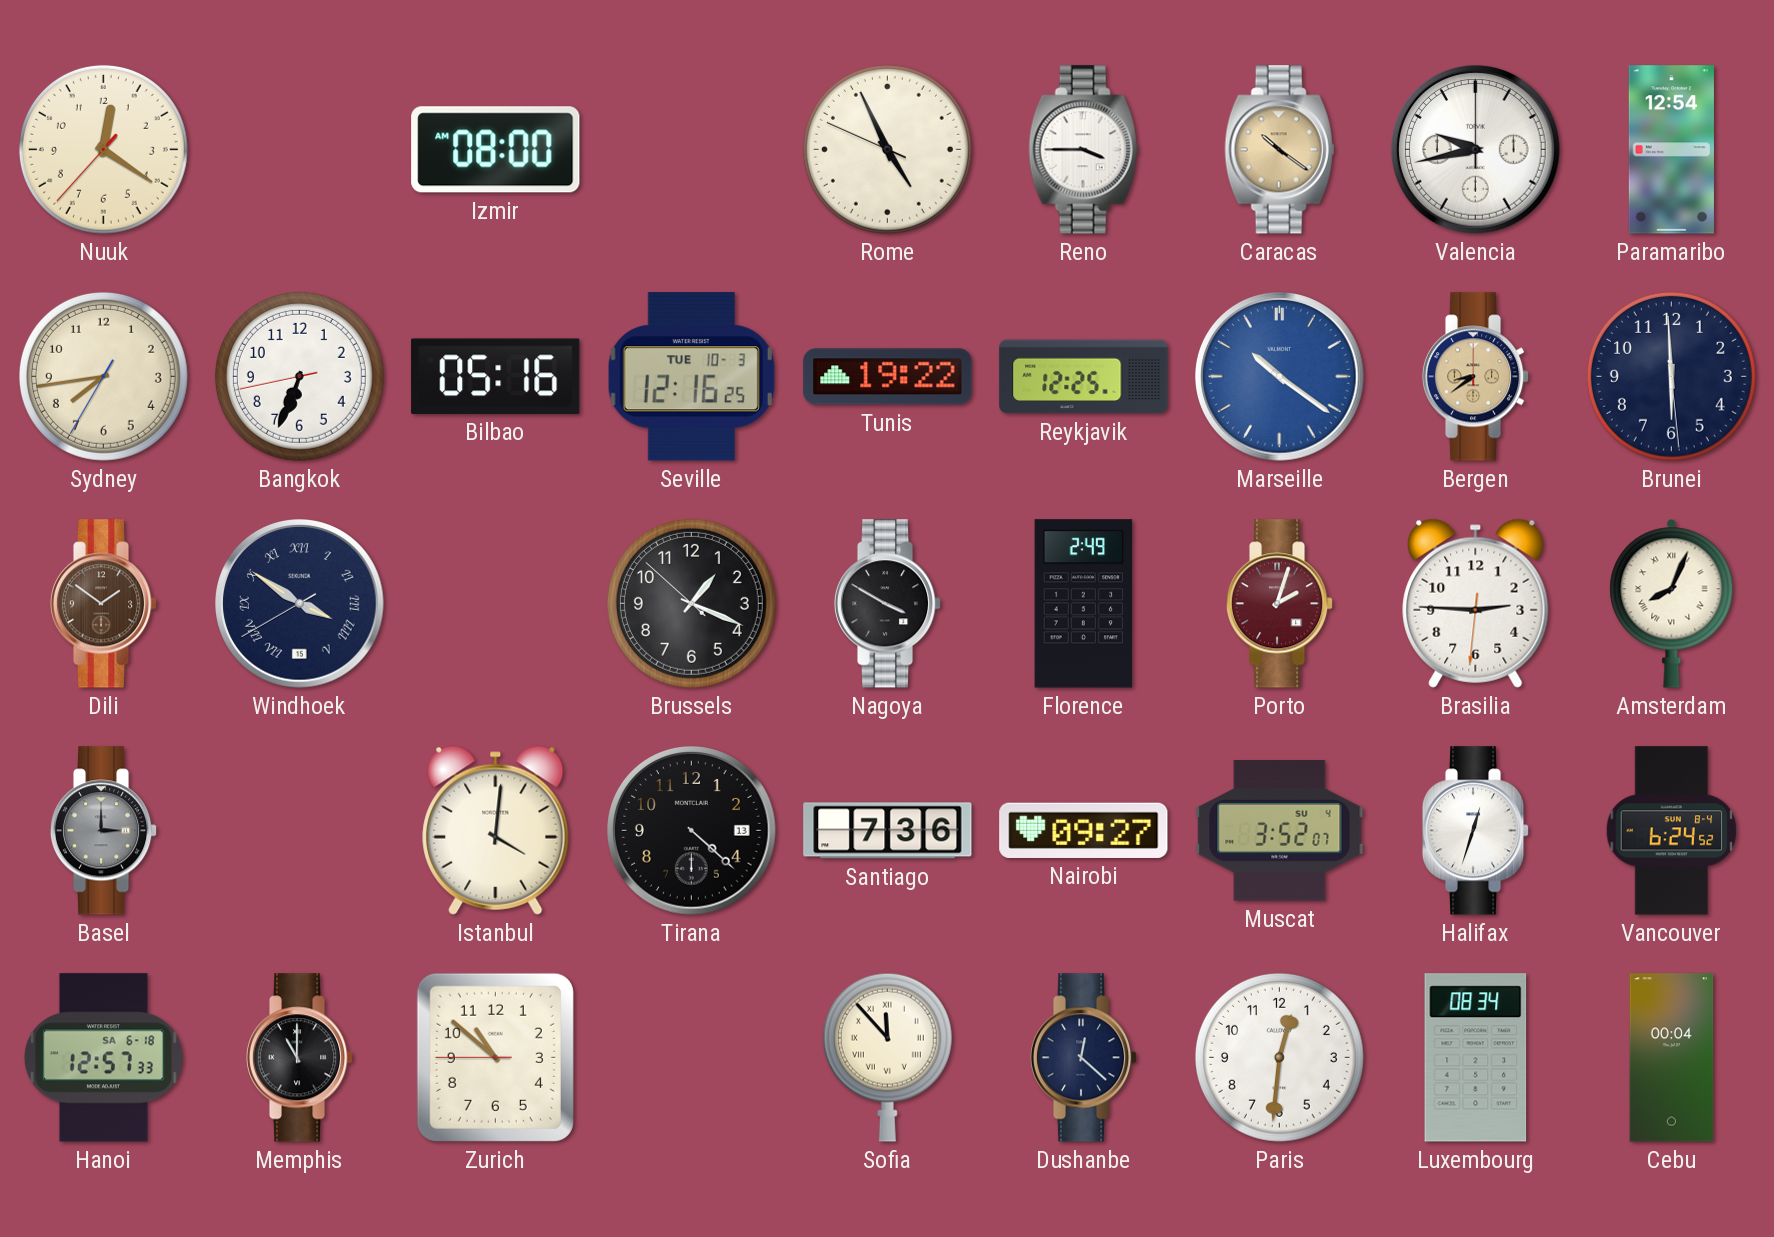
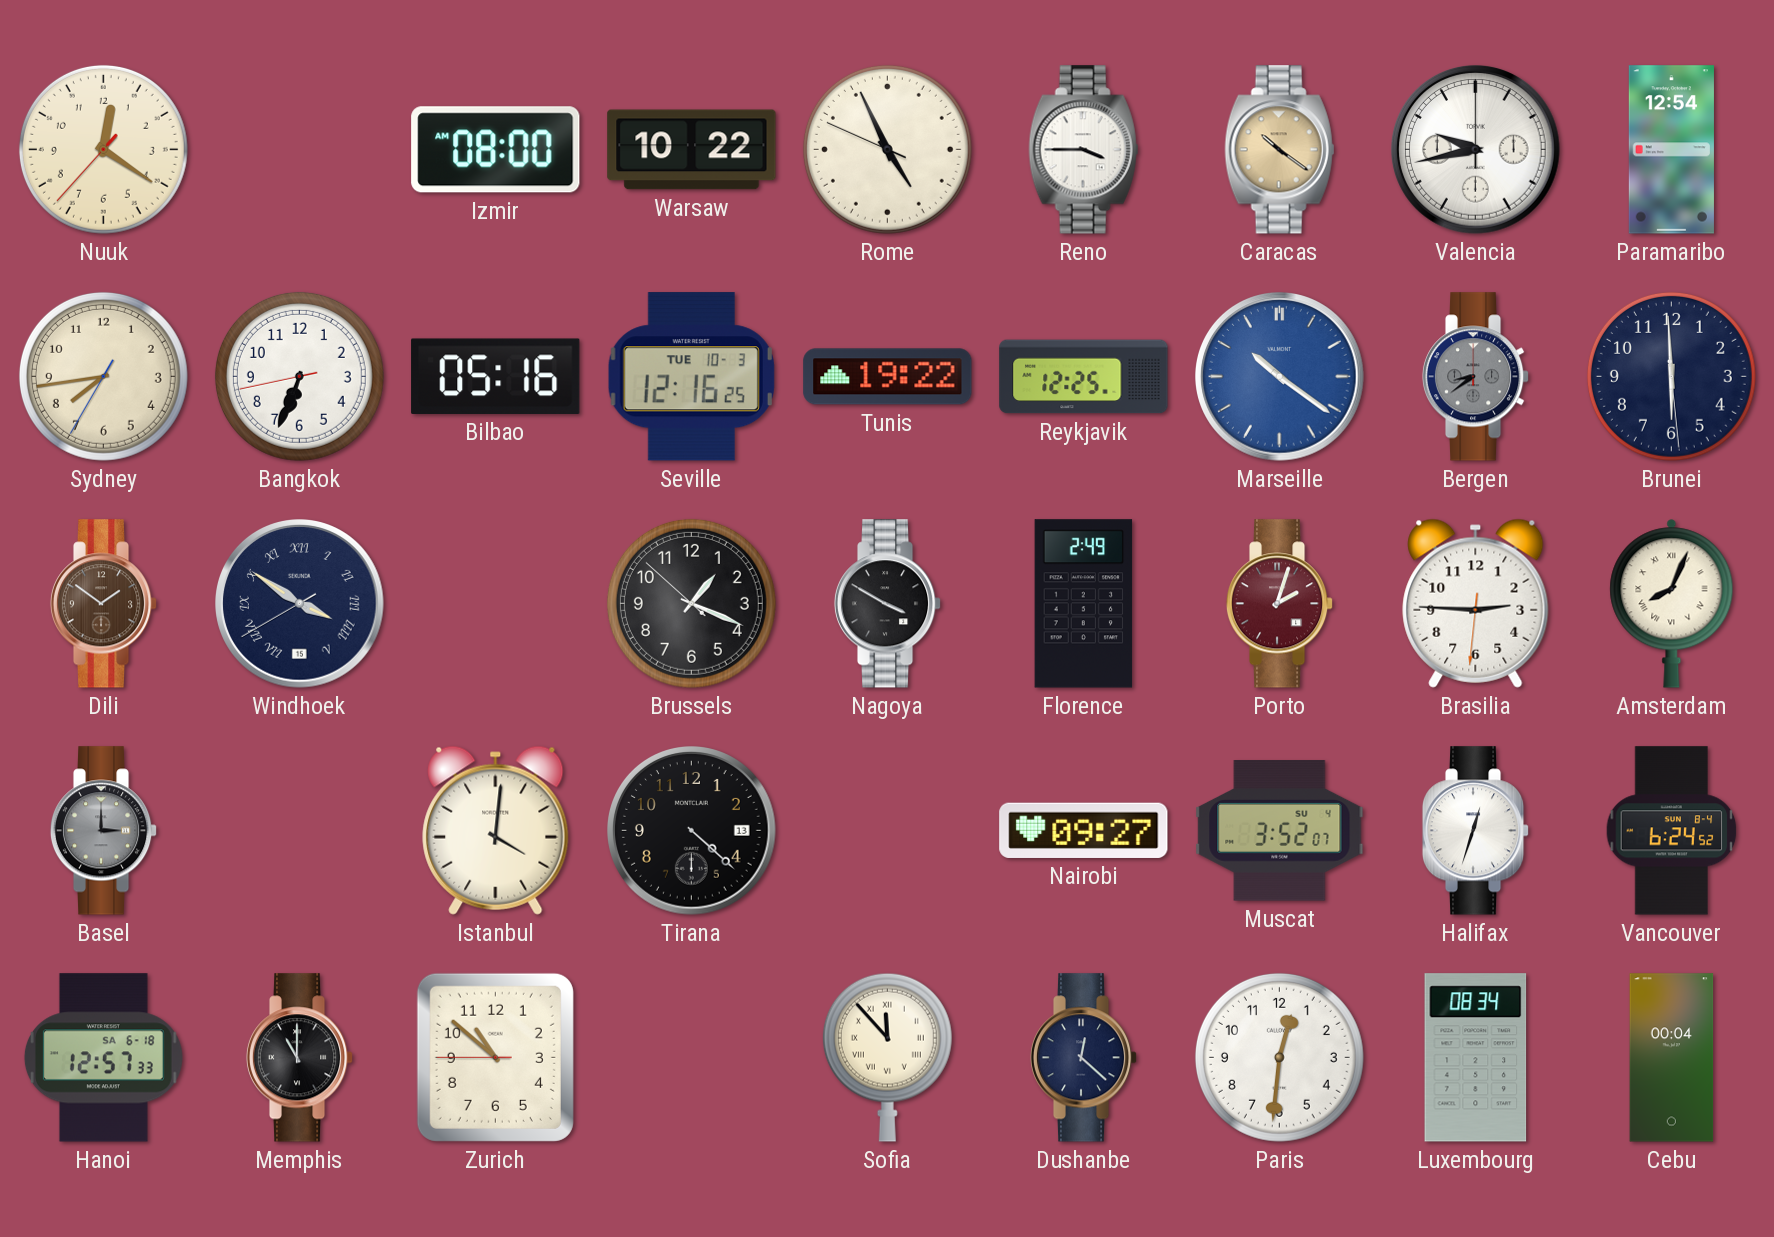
Warsaw: none -> 10:22 (692, 150)
Bergen dial: champagne -> grey (1476, 377)
Santiago: 7:36 -> none (888, 831)
